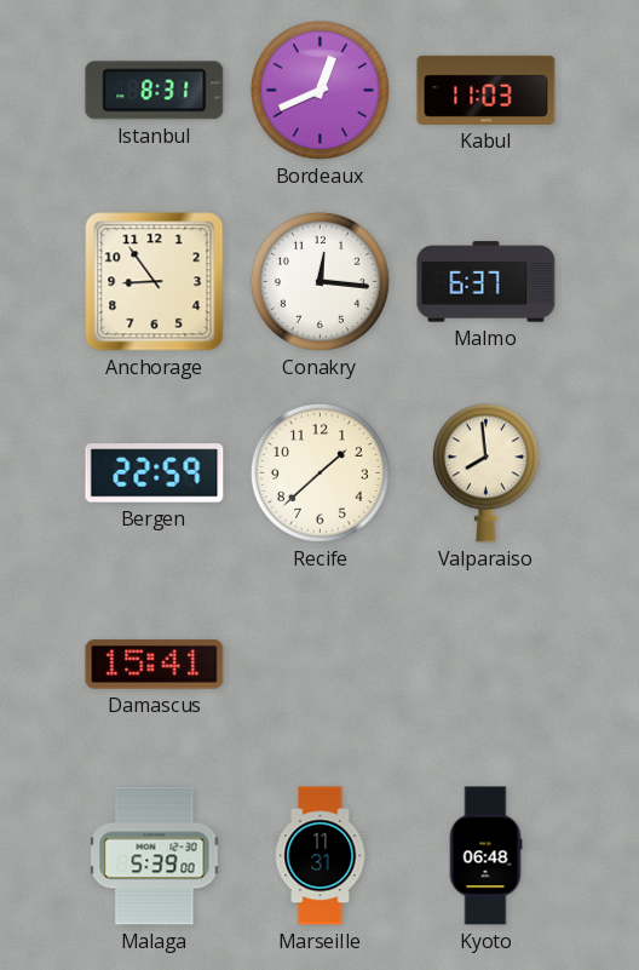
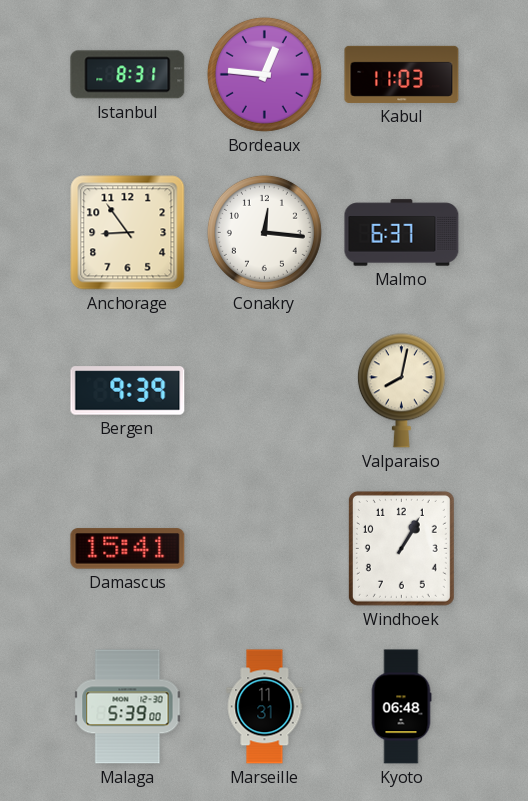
Bordeaux: 12:41 -> 12:46 (264, 74)
Bergen: 22:59 -> 9:39 (128, 391)
Recife: 1:38 -> none (319, 472)
Valparaiso: 7:59 -> 8:02 (401, 391)
Windhoek: none -> 1:05 (401, 548)
